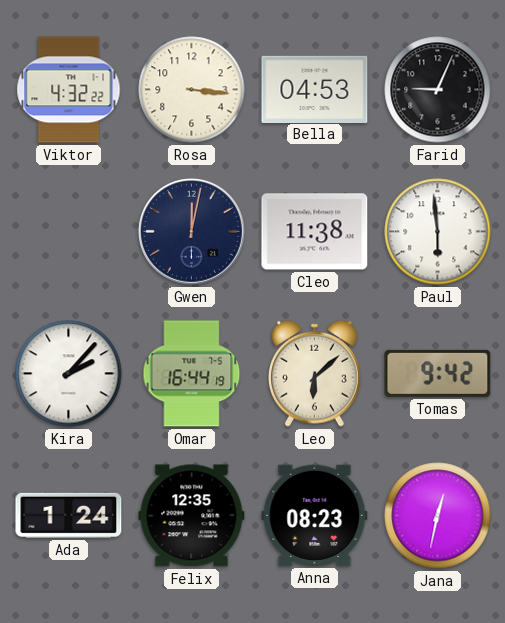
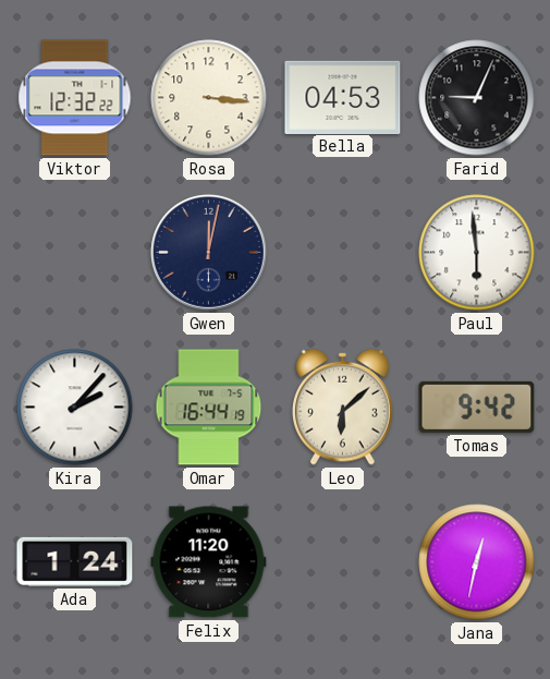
Viktor: 4:32 -> 12:32 (75, 98)
Cleo: 11:38 -> none (315, 232)
Felix: 12:35 -> 11:20 (209, 562)
Anna: 08:23 -> none (315, 515)
